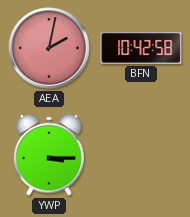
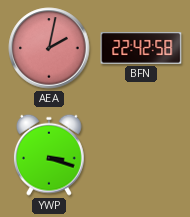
BFN: 10:42 -> 22:42 (141, 48)
YWP: 3:15 -> 3:18 (49, 155)
